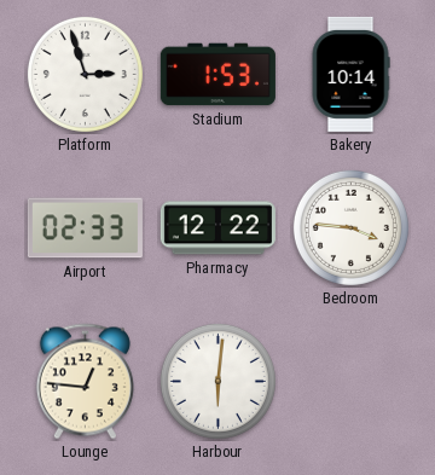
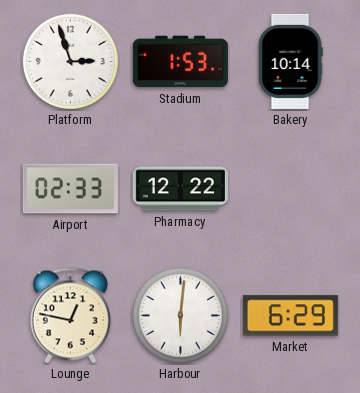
Bedroom: 3:46 -> none (350, 227)
Lounge: 12:46 -> 12:47 (70, 316)
Market: none -> 6:29 (290, 316)
